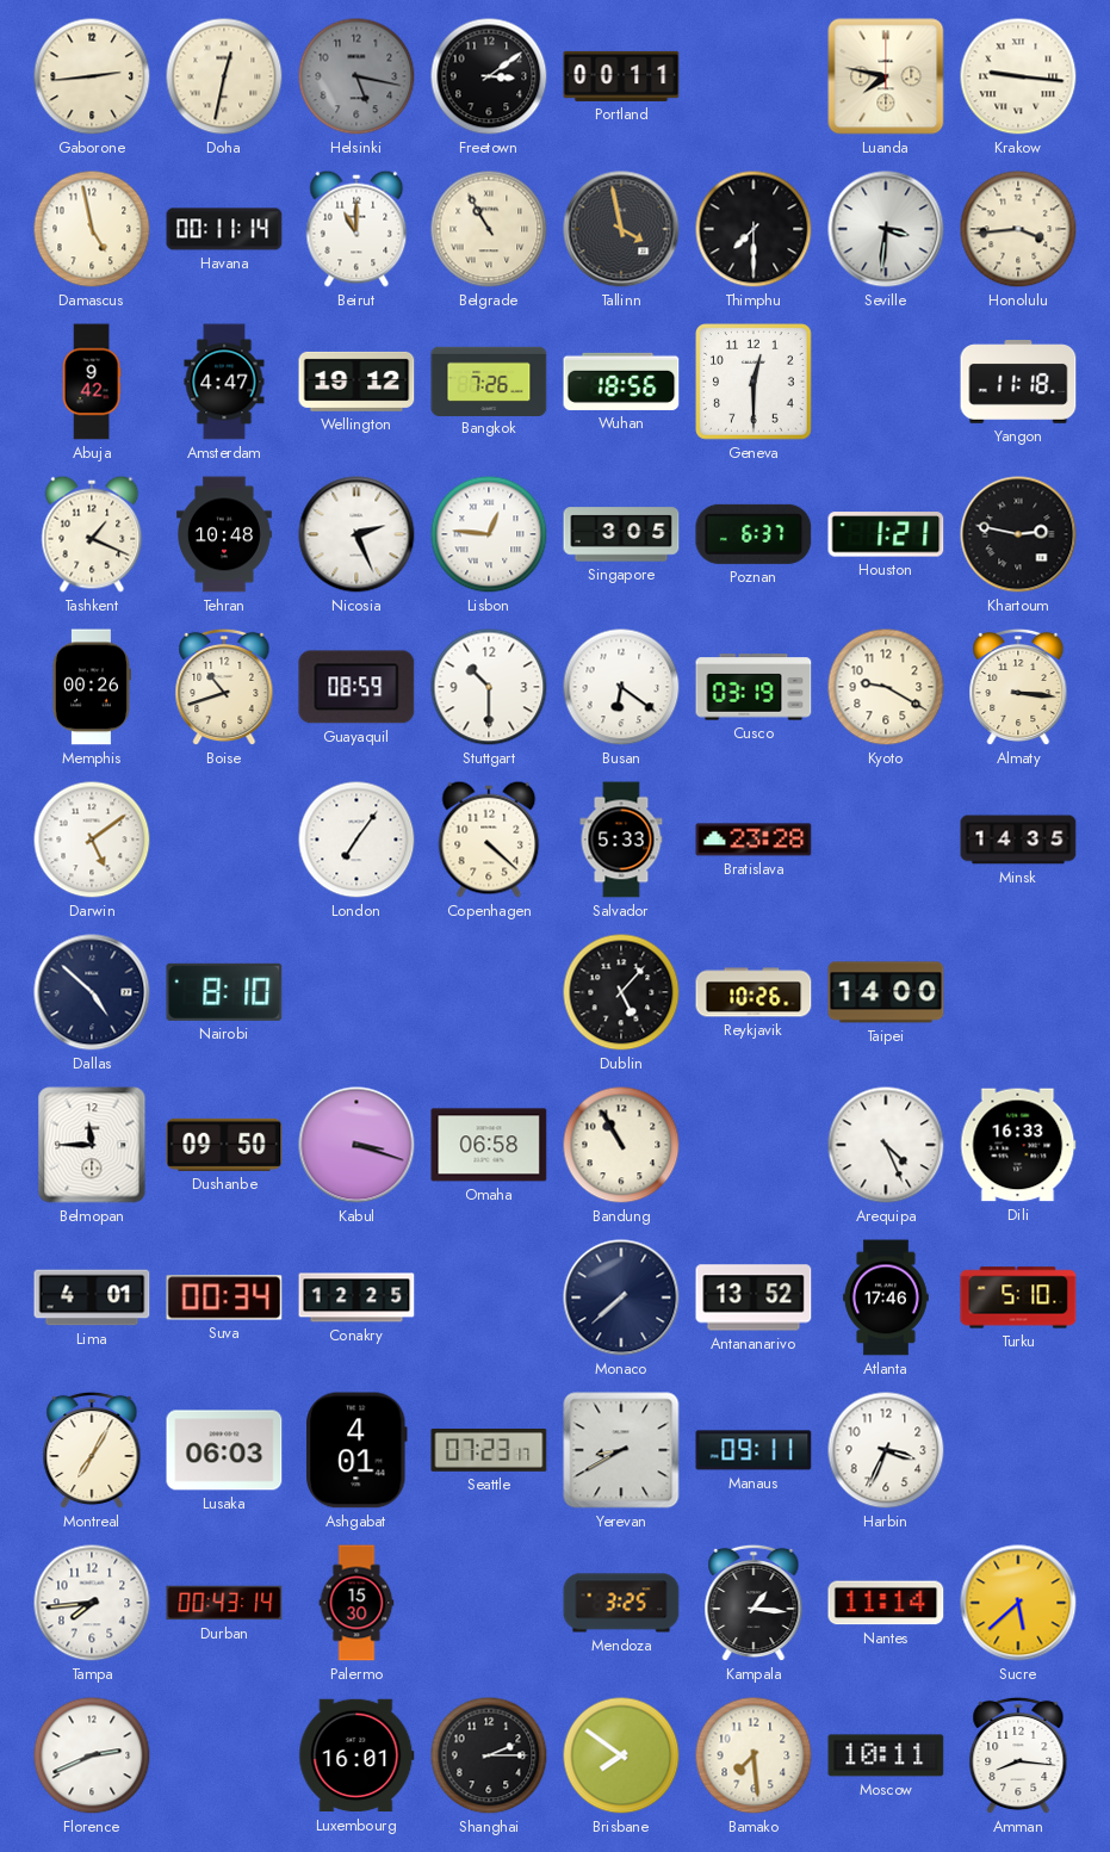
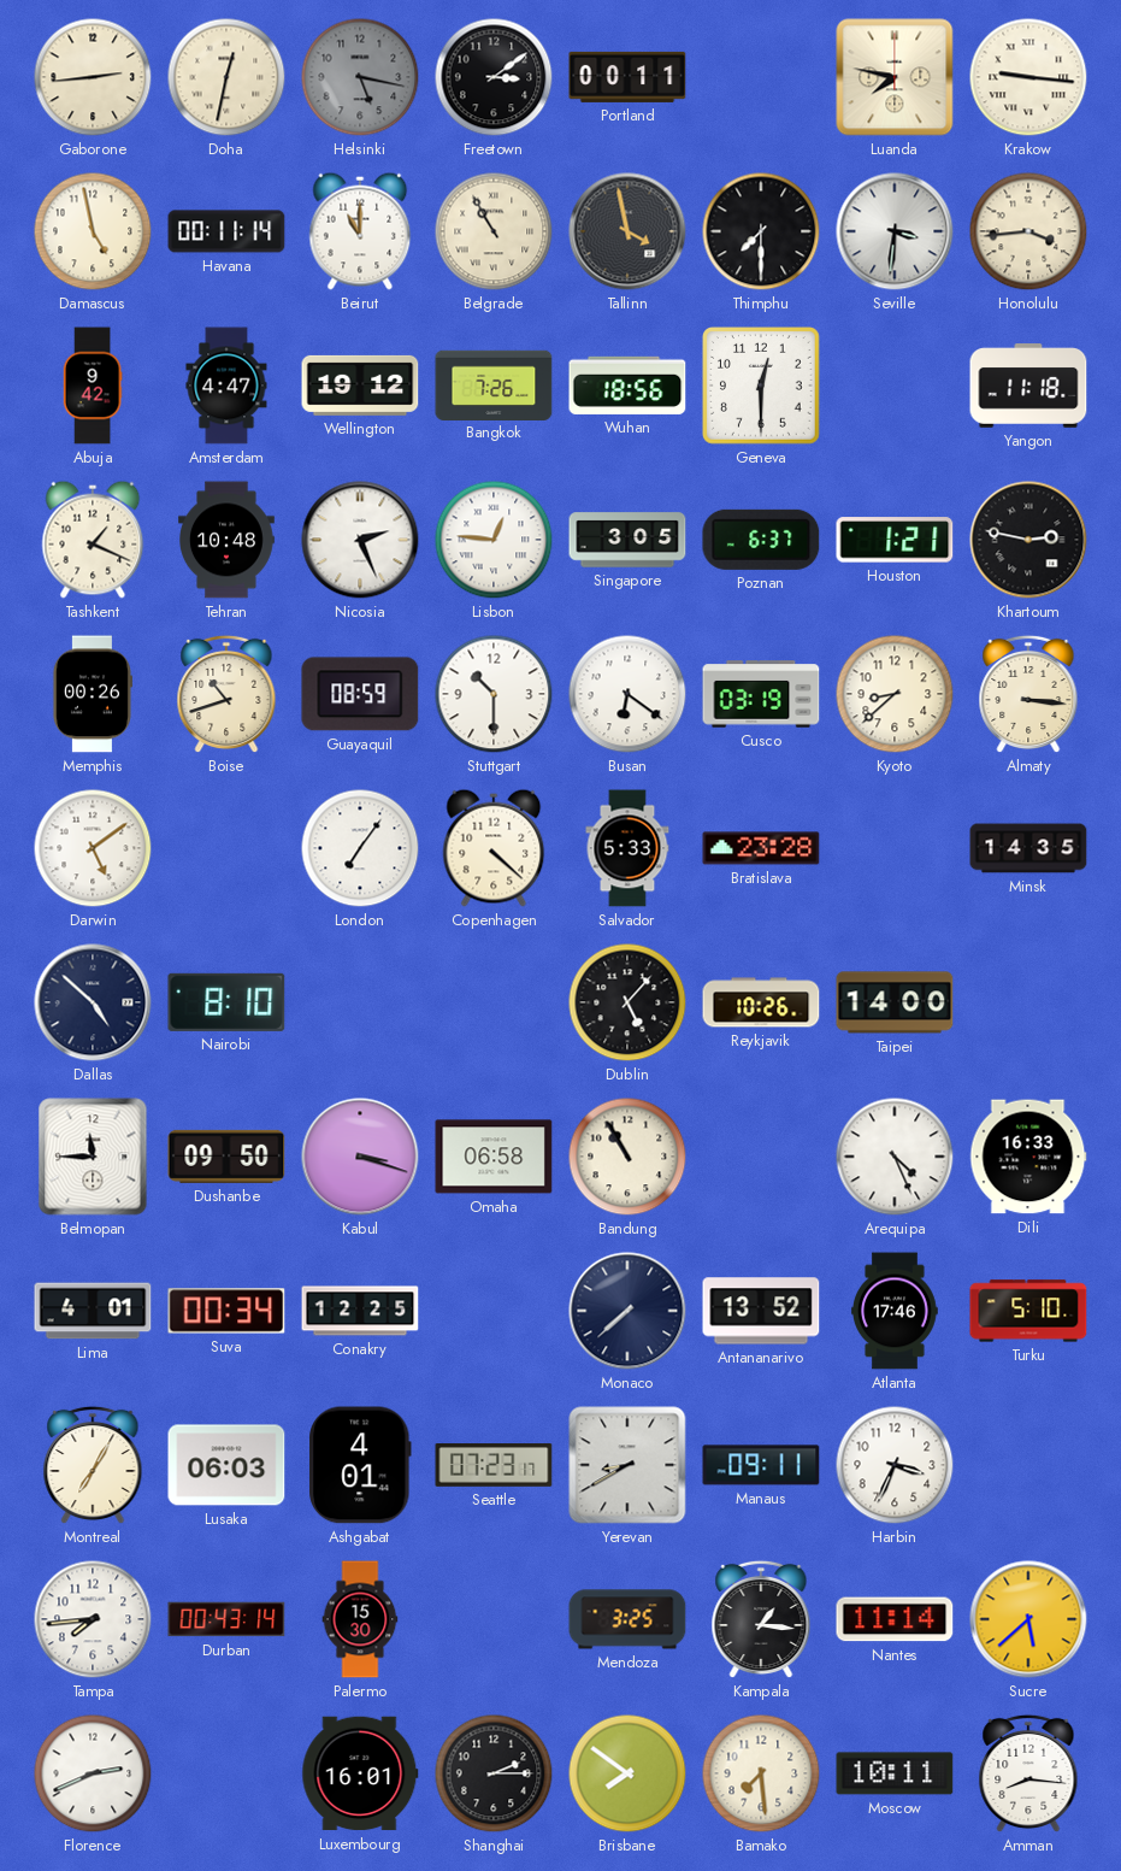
Kyoto: 9:20 -> 8:38 (895, 694)
